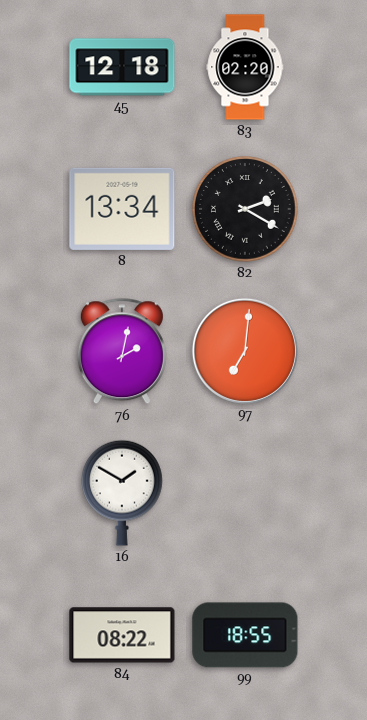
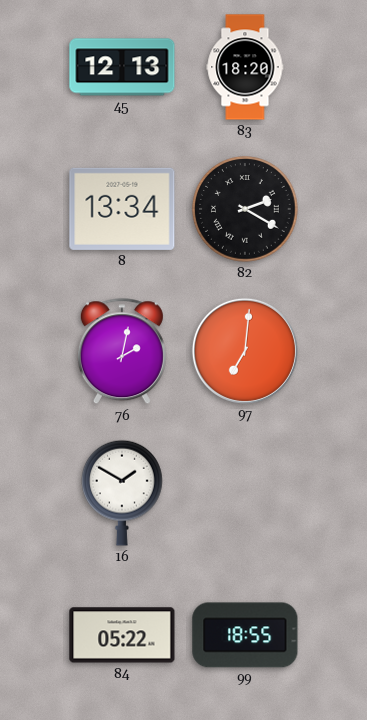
45: 12:18 -> 12:13 (122, 67)
83: 02:20 -> 18:20 (245, 67)
84: 08:22 -> 05:22 (122, 635)
